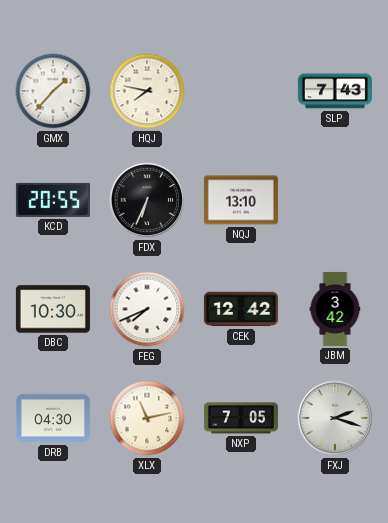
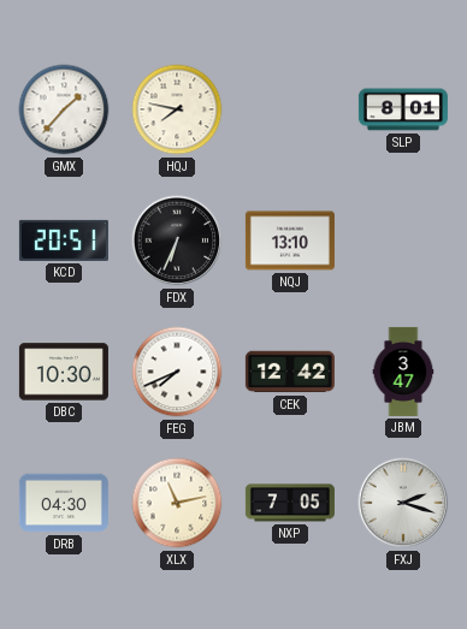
SLP: 7:43 -> 8:01 (403, 109)
KCD: 20:55 -> 20:51 (64, 241)
JBM: 3:42 -> 3:47 (403, 372)
